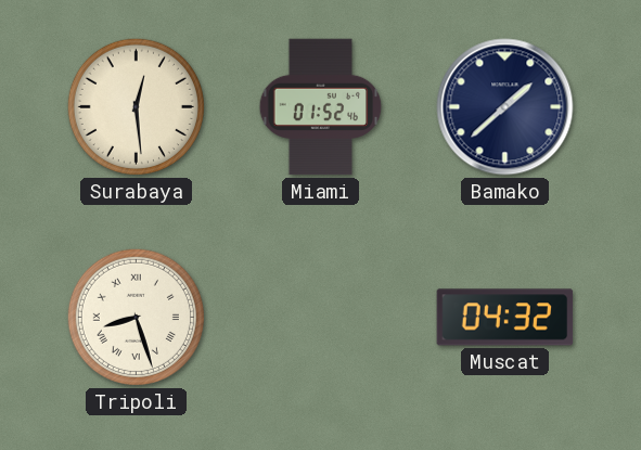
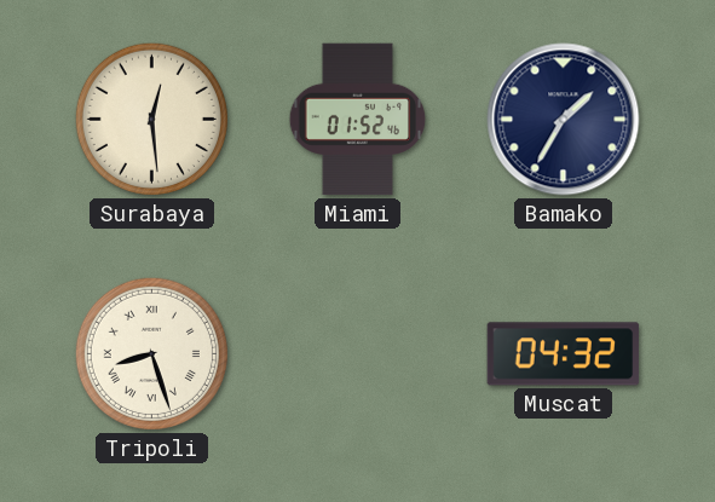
Bamako: 1:38 -> 1:35 (564, 120)
